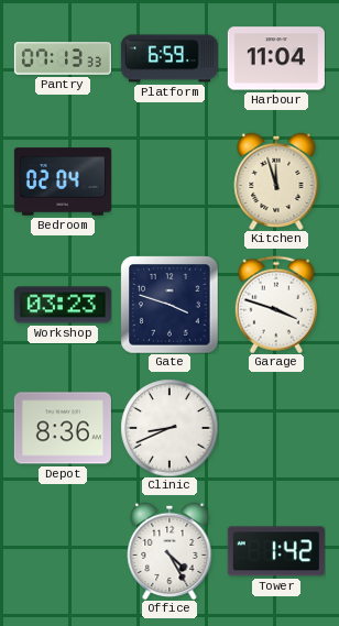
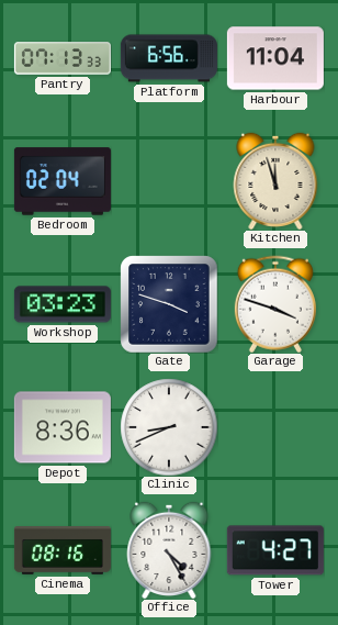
Platform: 6:59 -> 6:56 (169, 58)
Cinema: none -> 08:16 (63, 551)
Tower: 1:42 -> 4:27 (275, 550)
